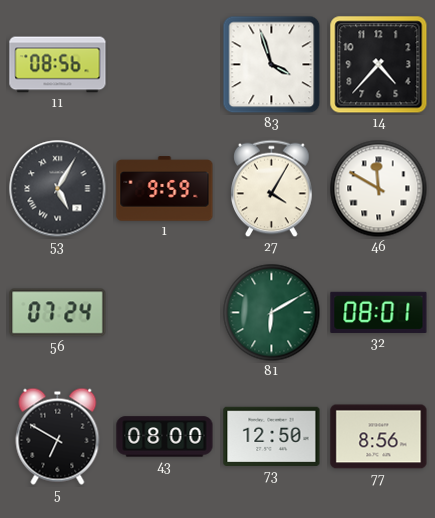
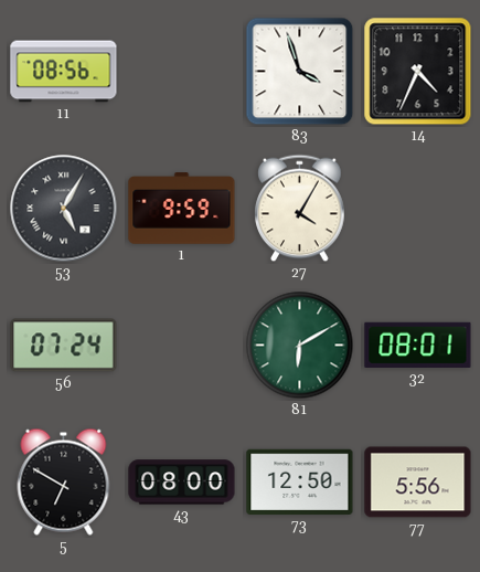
14: 4:37 -> 4:34 (418, 72)
46: 11:50 -> none (379, 189)
77: 8:56 -> 5:56 (418, 483)
